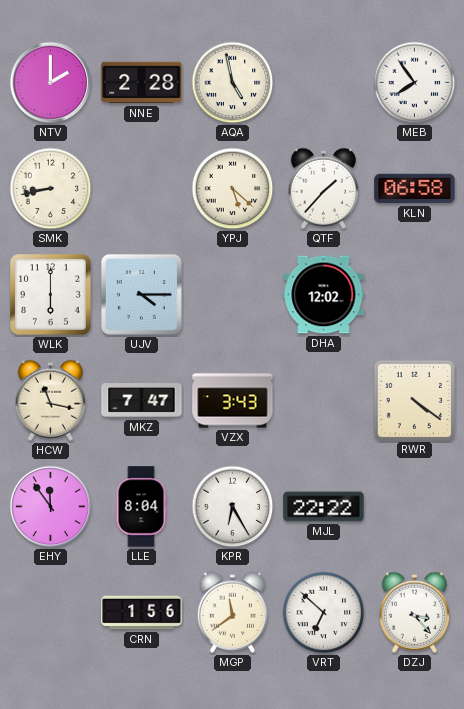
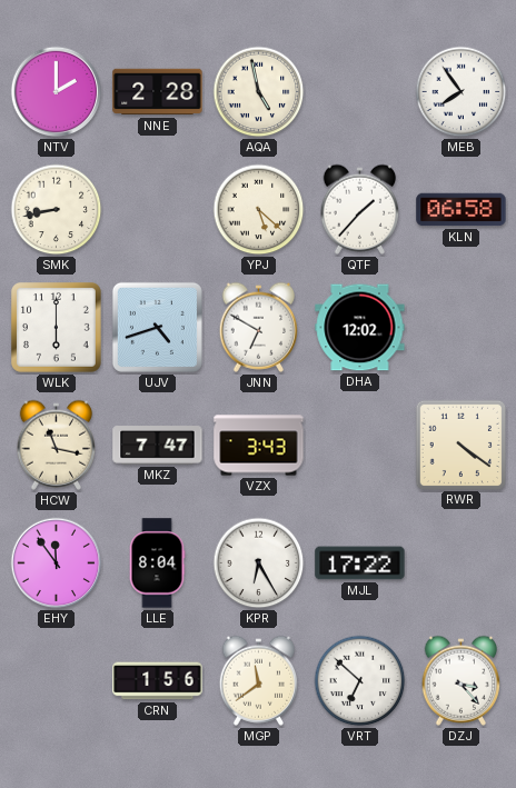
UJV: 4:15 -> 4:42 (157, 327)
JNN: none -> 6:50 (259, 327)
MJL: 22:22 -> 17:22 (360, 563)
